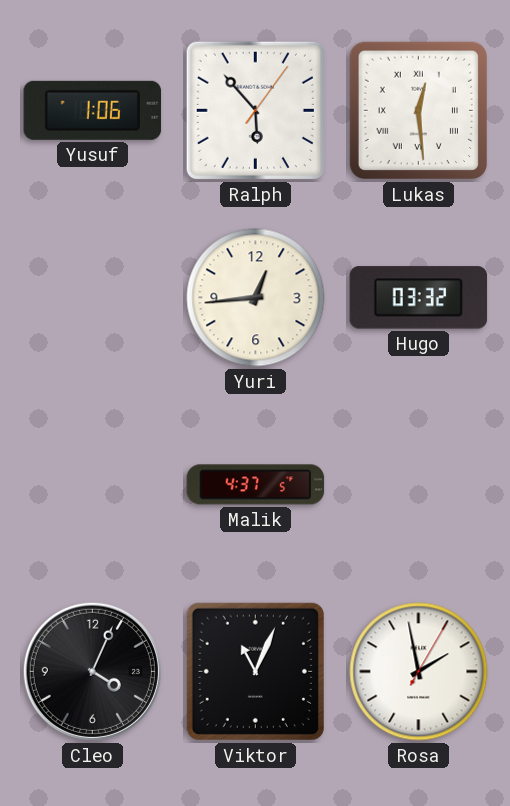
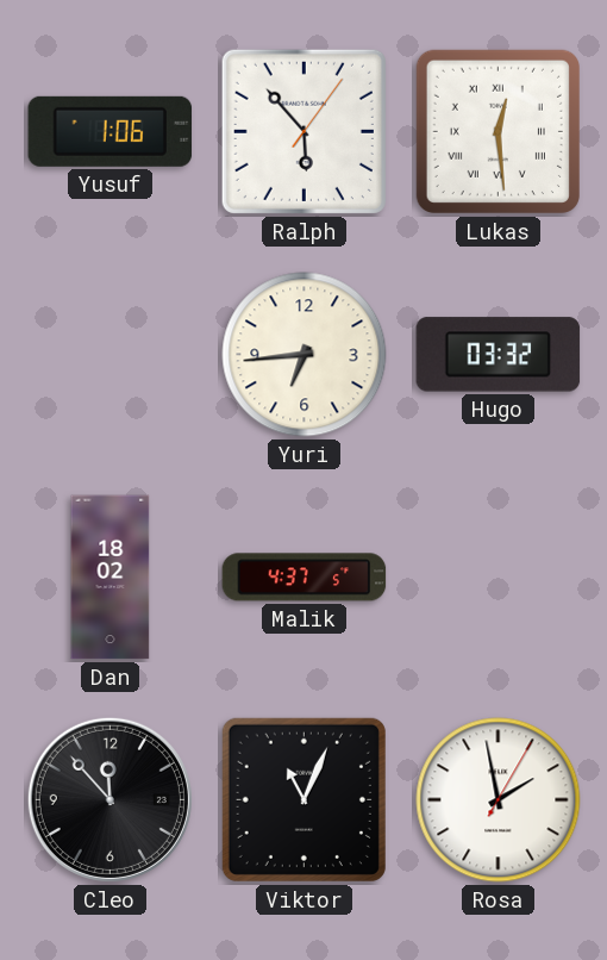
Yuri: 12:44 -> 6:44 (305, 355)
Dan: none -> 18:02 (111, 578)
Cleo: 4:04 -> 11:53 (109, 799)
